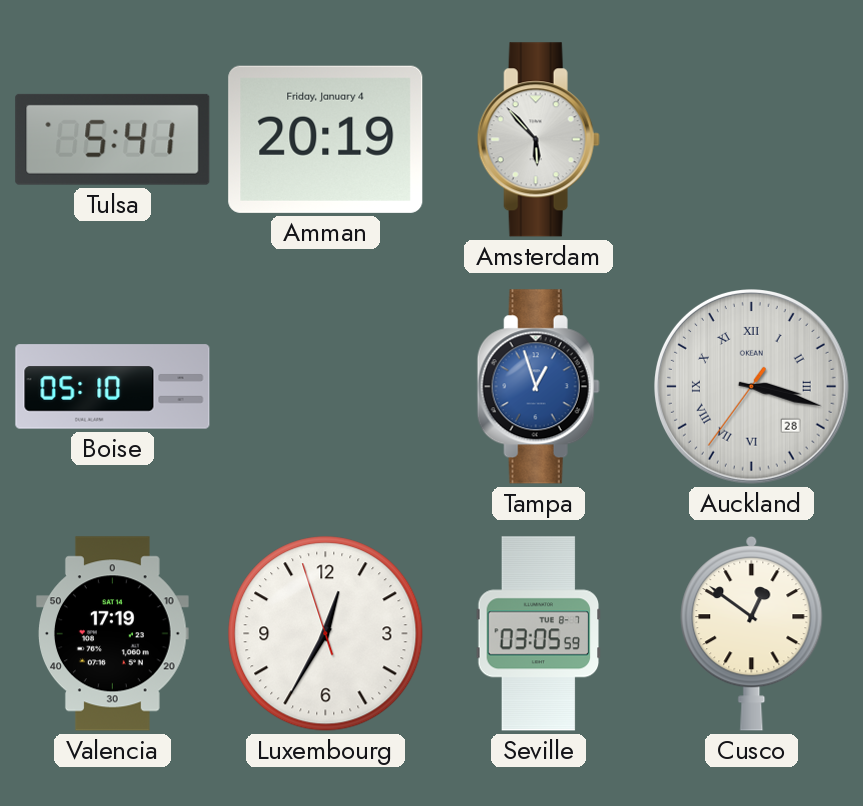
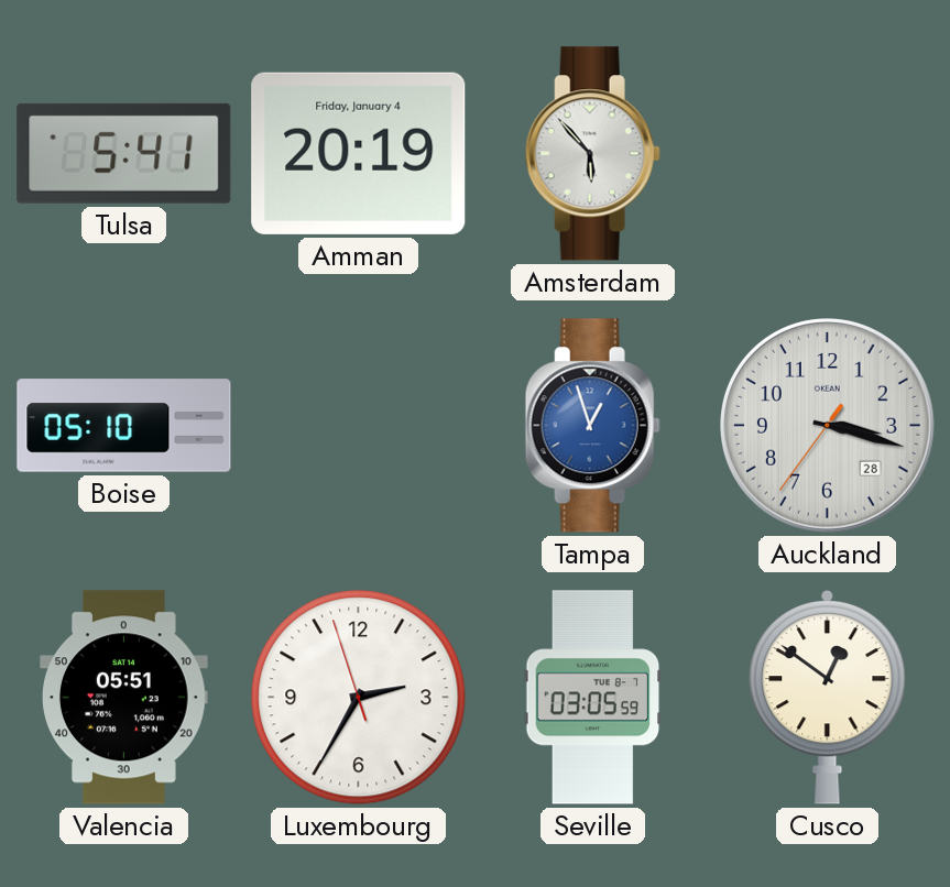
Auckland numerals: Roman -> Arabic (828, 426)
Valencia: 17:19 -> 05:51 (124, 698)
Luxembourg: 12:34 -> 2:34 (359, 698)
